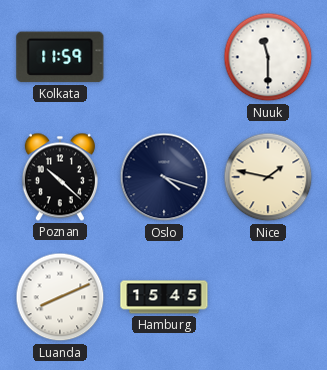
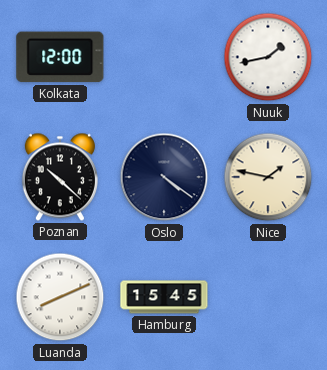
Kolkata: 11:59 -> 12:00 (60, 57)
Nuuk: 11:30 -> 1:43 (268, 57)
Oslo: 4:18 -> 4:21 (164, 177)
